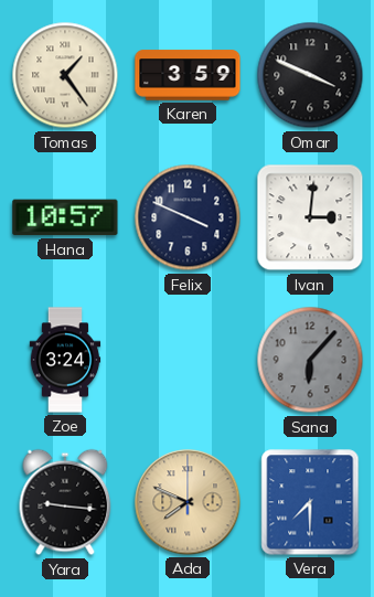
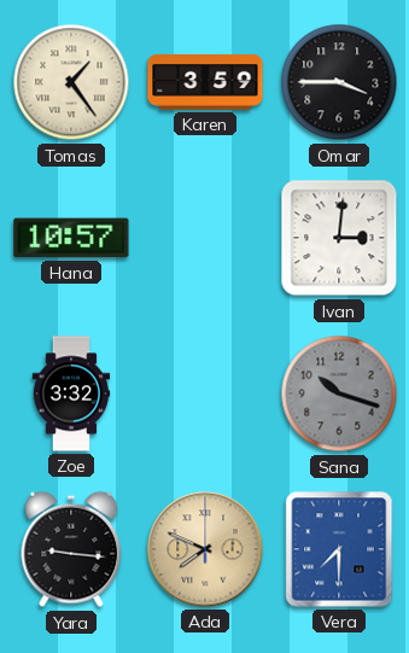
Omar: 3:49 -> 3:45 (339, 82)
Felix: 3:49 -> none (188, 217)
Zoe: 3:24 -> 3:32 (71, 393)
Sana: 6:07 -> 10:18 (339, 393)
